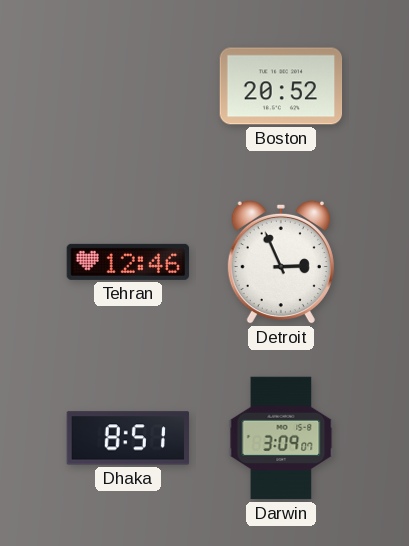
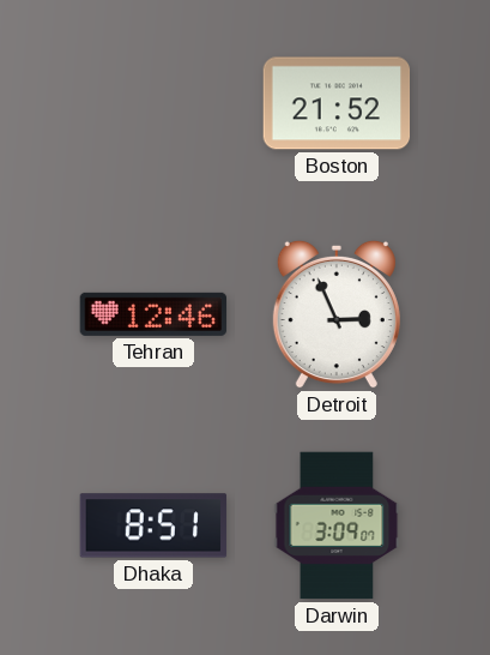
Boston: 20:52 -> 21:52 (337, 103)
